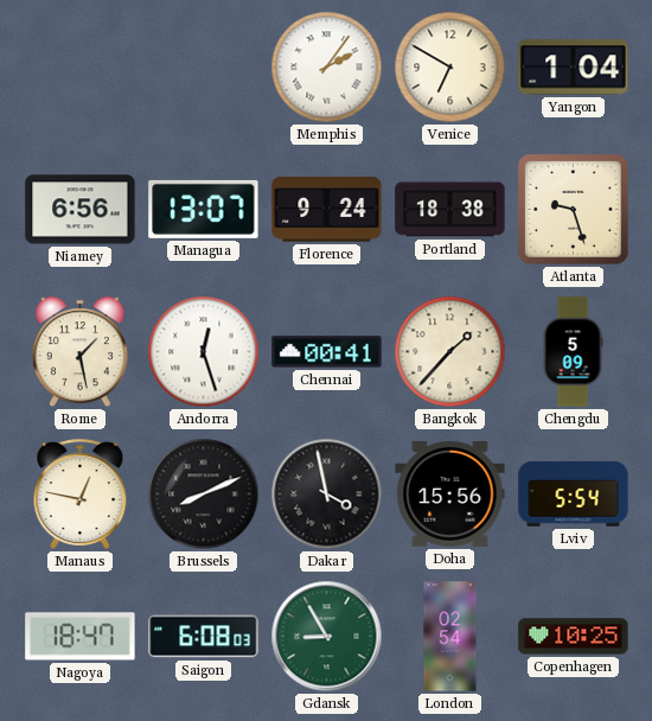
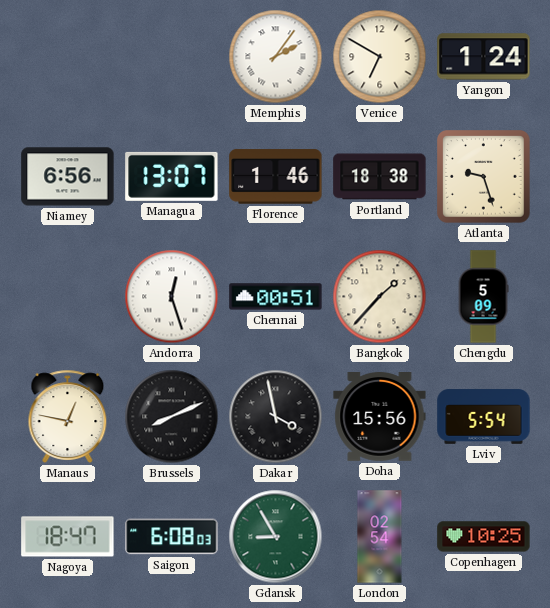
Yangon: 1:04 -> 1:24 (484, 57)
Florence: 9:24 -> 1:46 (276, 177)
Rome: 1:28 -> none (79, 352)
Chennai: 00:41 -> 00:51 (276, 297)
